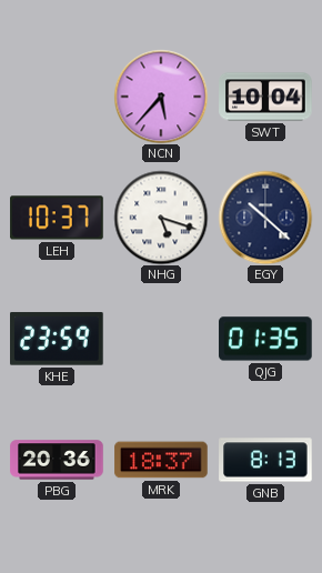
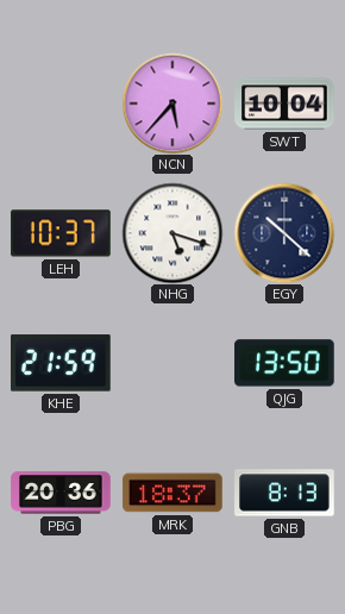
KHE: 23:59 -> 21:59 (62, 363)
QJG: 01:35 -> 13:50 (284, 363)
